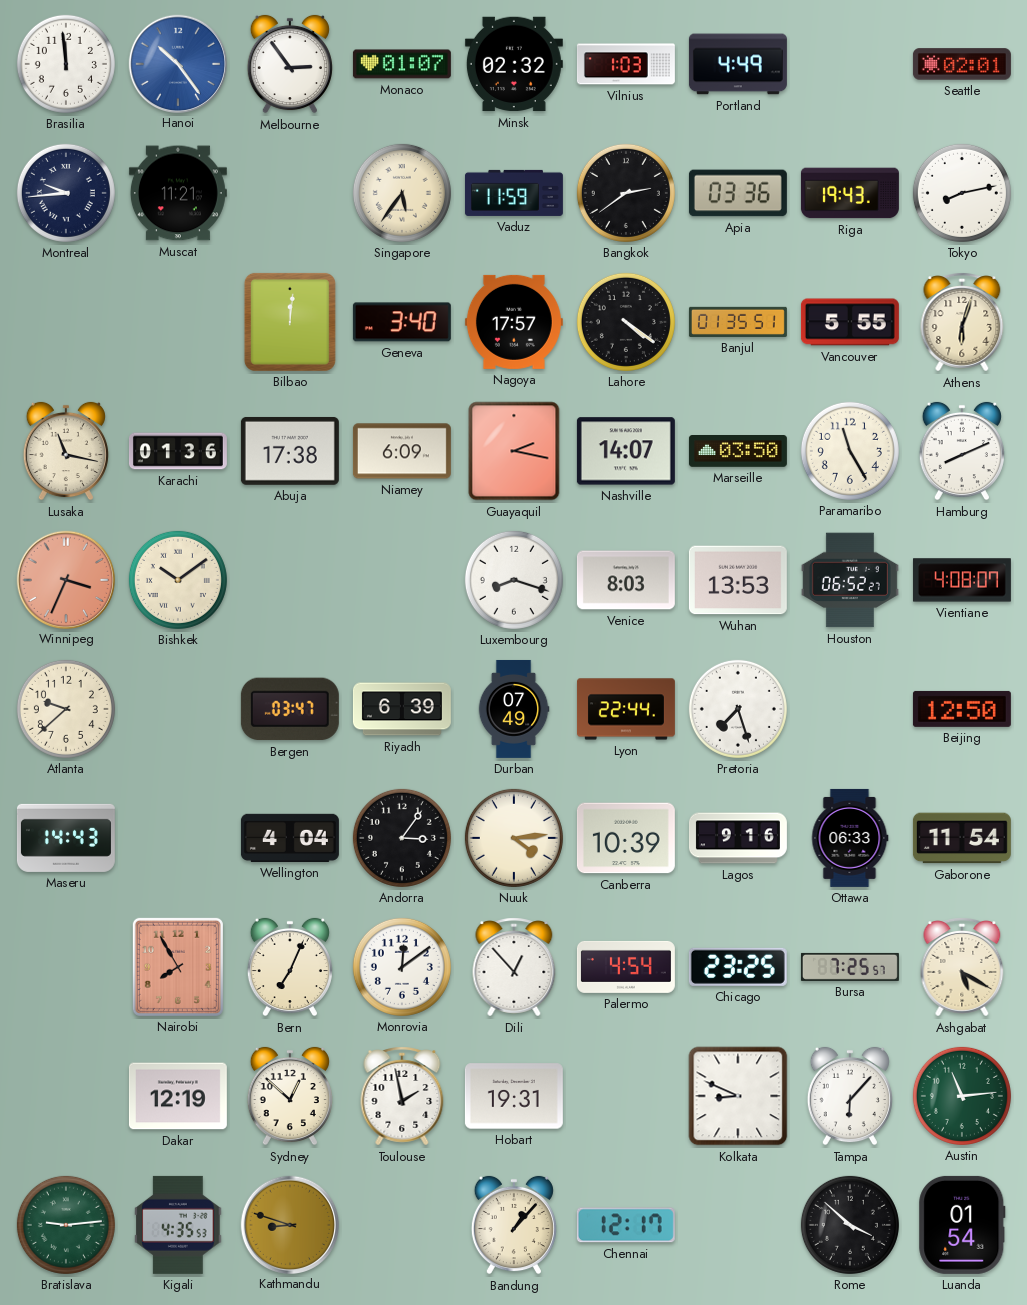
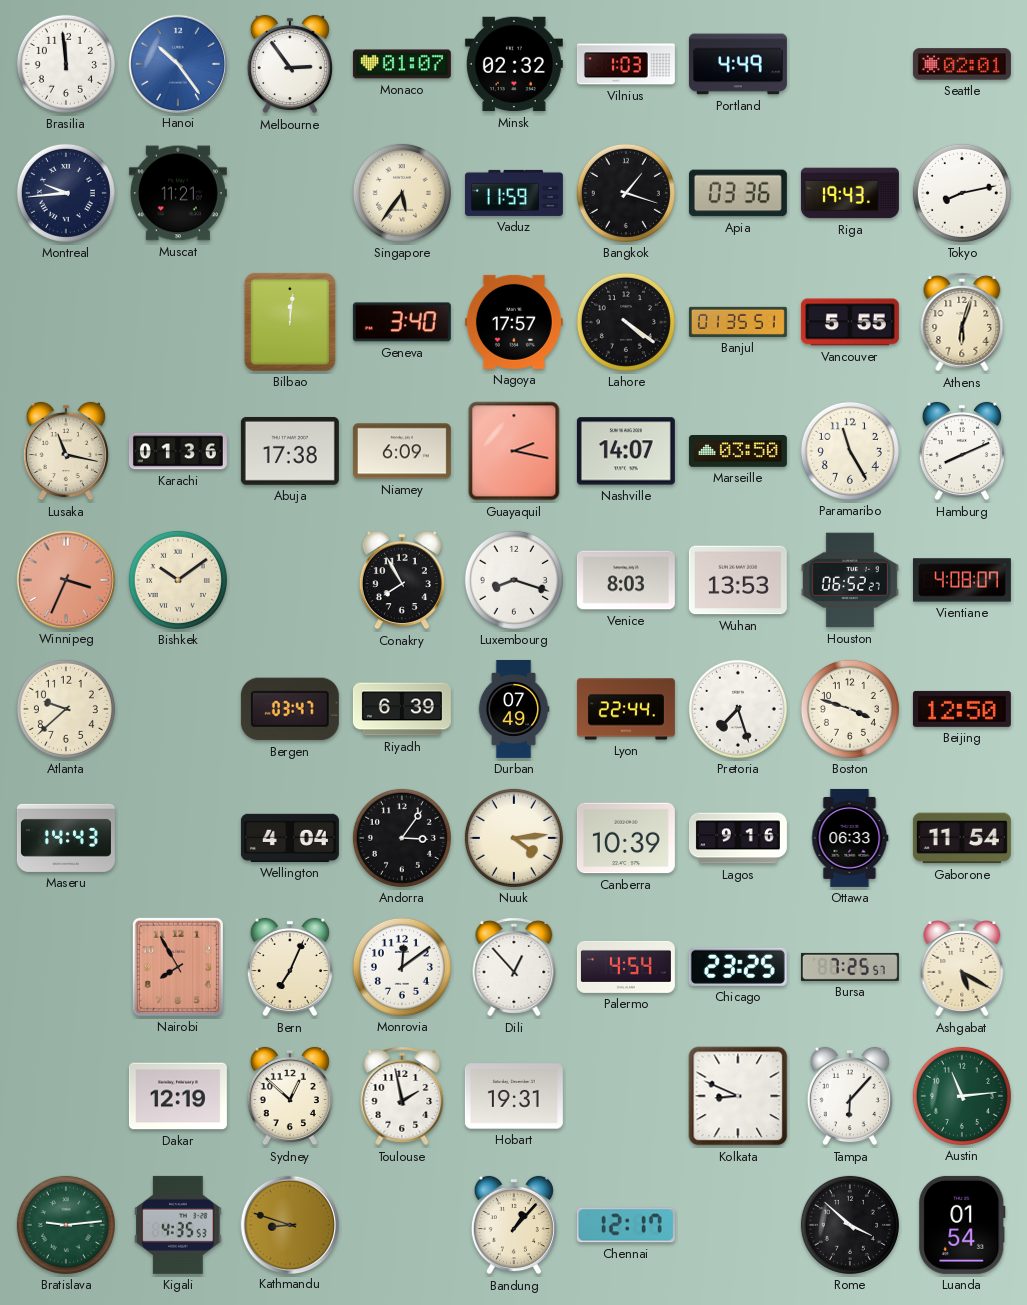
Bangkok: 2:39 -> 1:18 (626, 193)
Conakry: none -> 7:55 (402, 580)
Boston: none -> 3:48 (850, 709)
